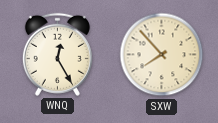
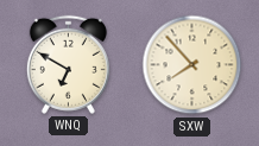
WNQ: 12:25 -> 6:50 (68, 64)
